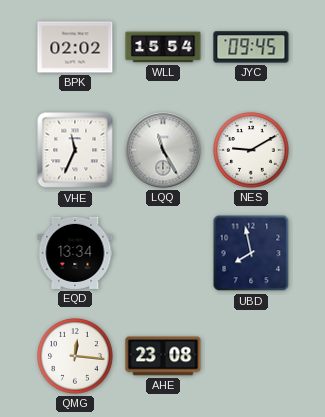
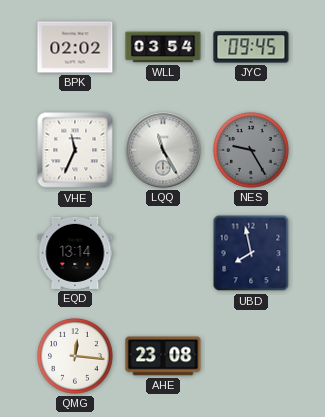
WLL: 15:54 -> 03:54 (163, 47)
NES: 9:10 -> 9:25 (251, 150)
NES dial: white -> grey (251, 150)
EQD: 13:34 -> 13:14 (75, 253)
